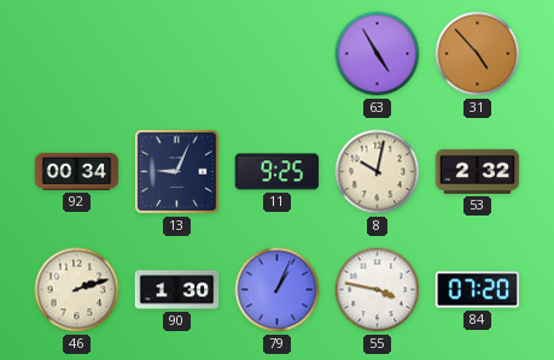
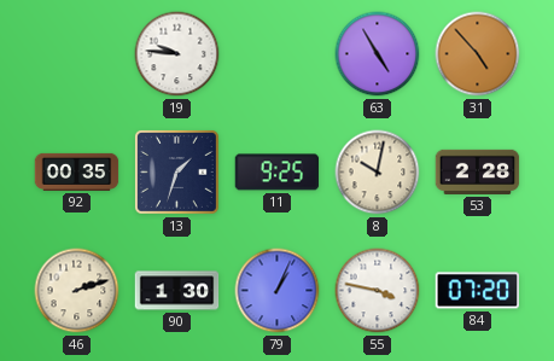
19: none -> 9:46 (177, 54)
92: 00:34 -> 00:35 (77, 171)
13: 9:04 -> 1:33 (176, 171)
53: 2:32 -> 2:28 (478, 171)
